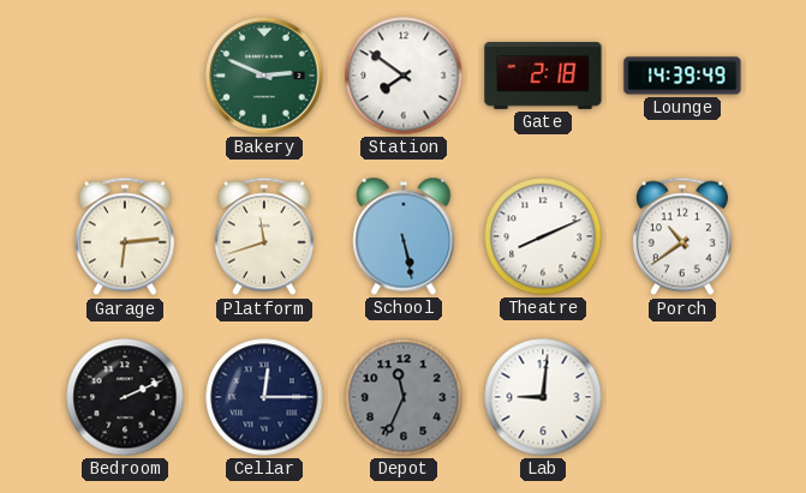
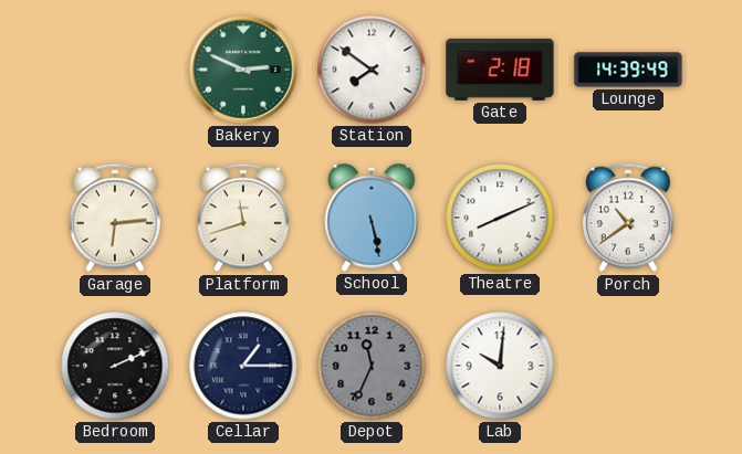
Cellar: 12:15 -> 1:15 (243, 366)
Lab: 9:01 -> 10:01 (500, 366)
